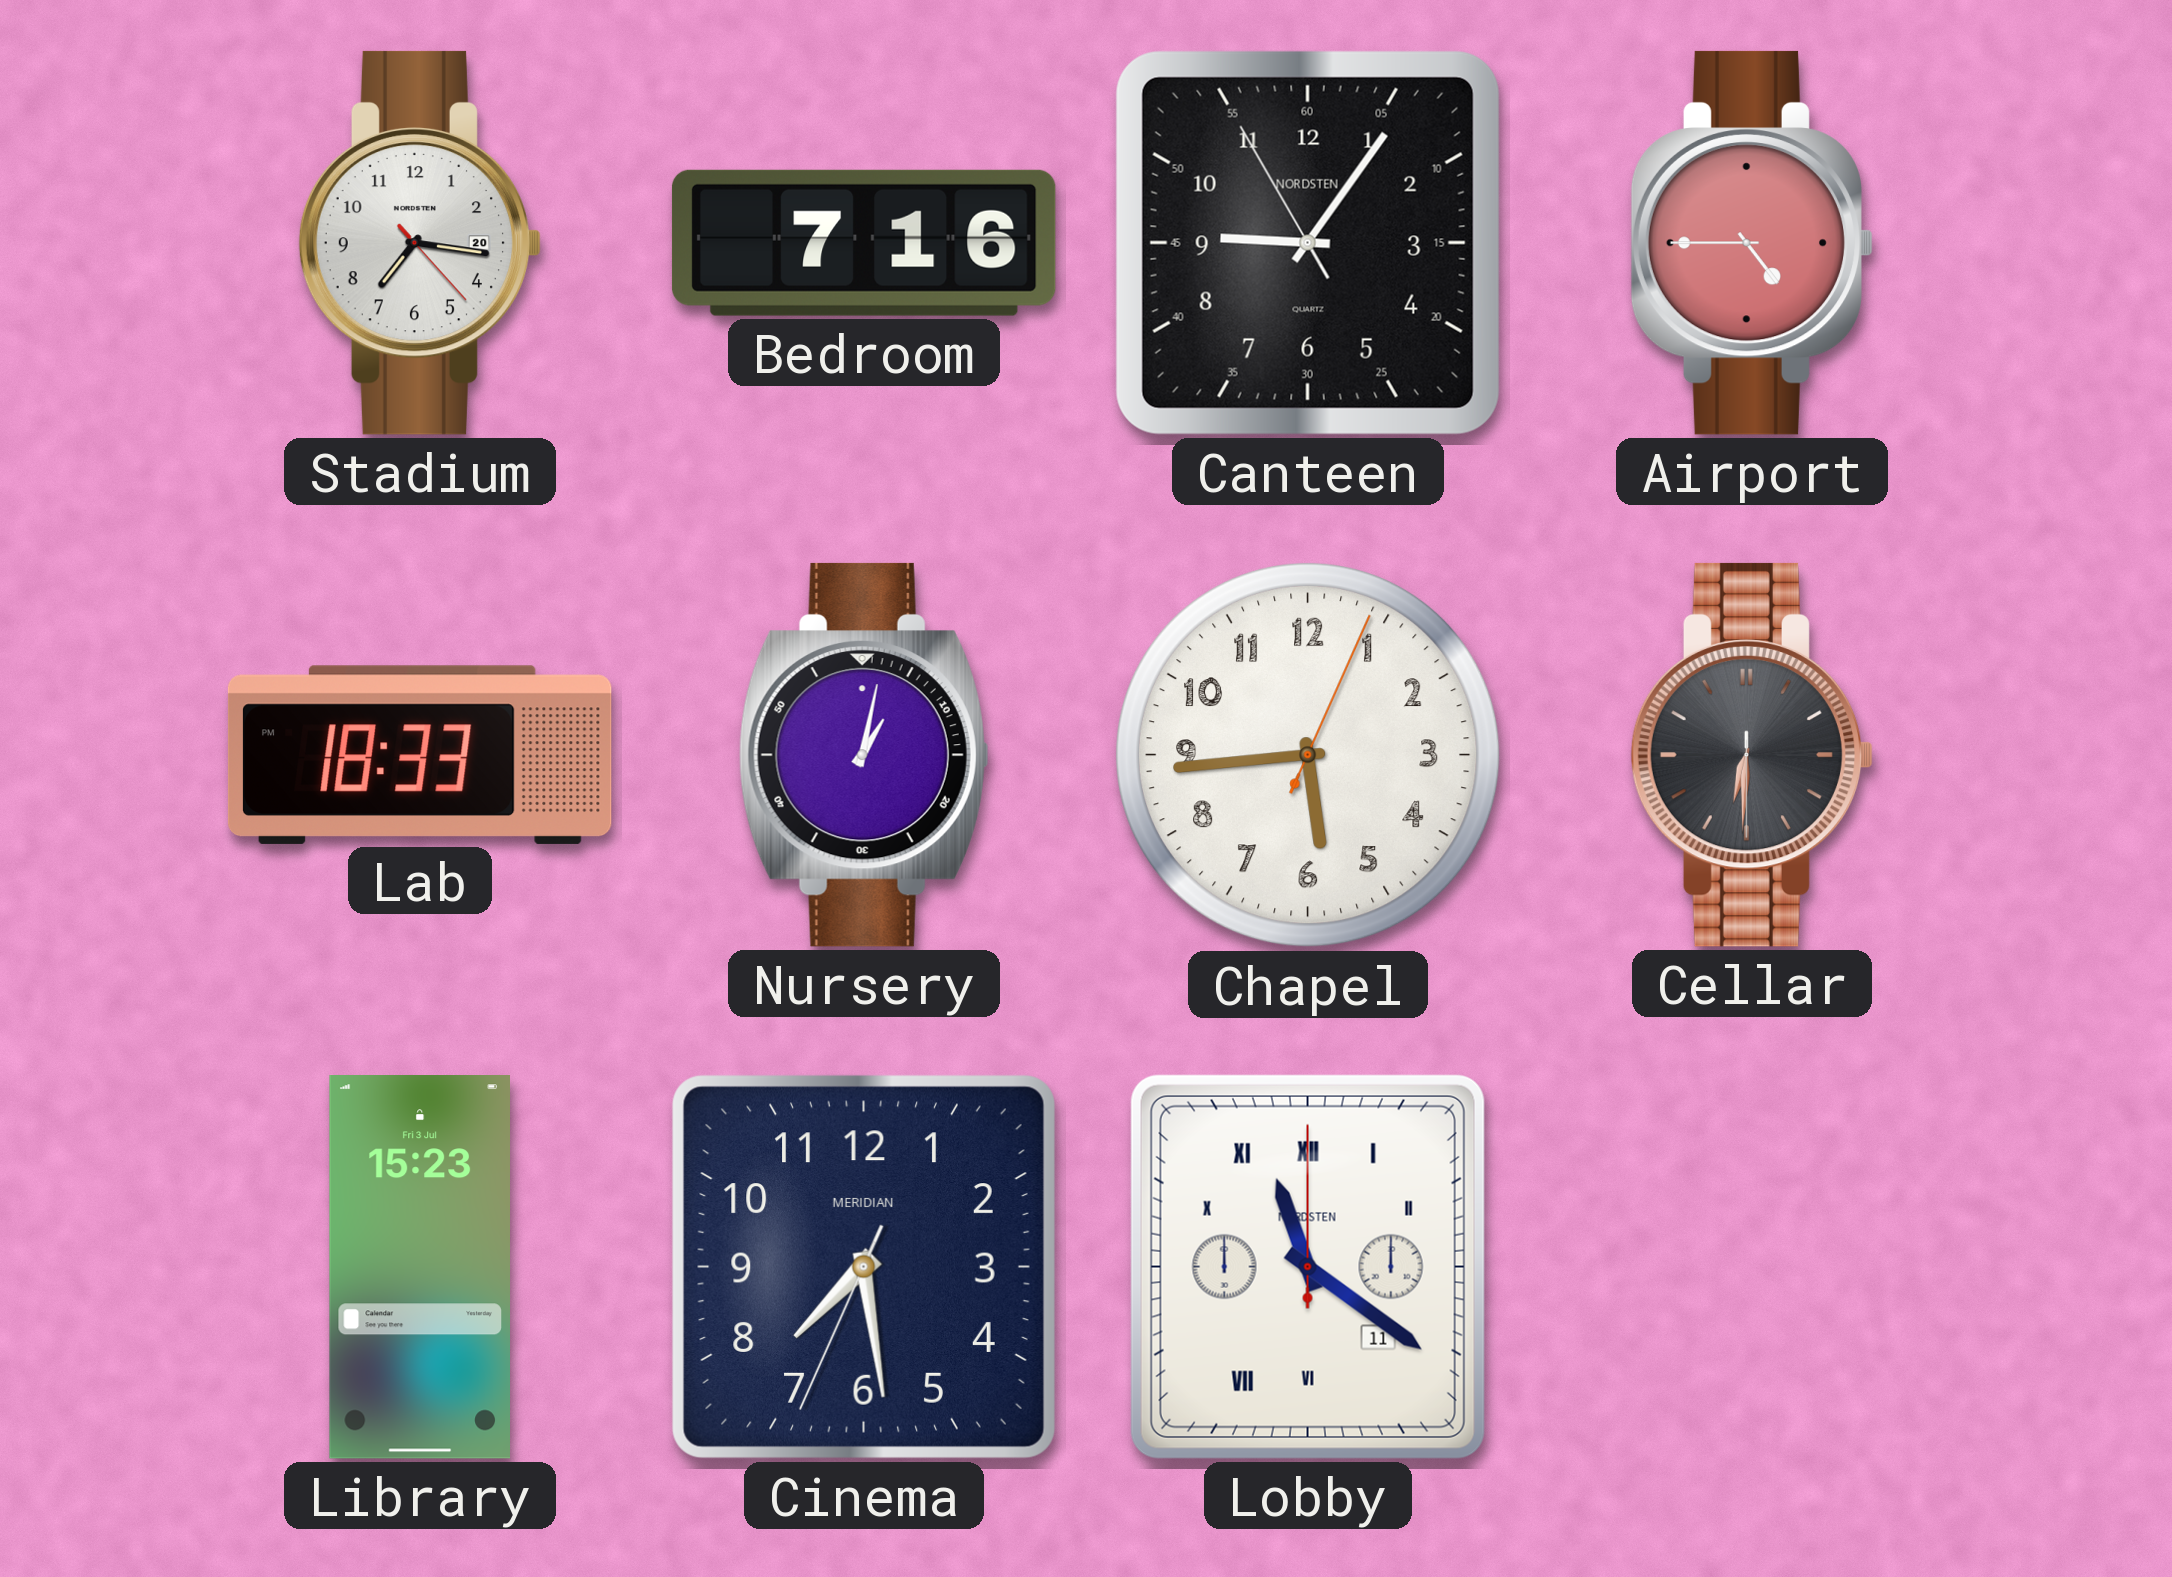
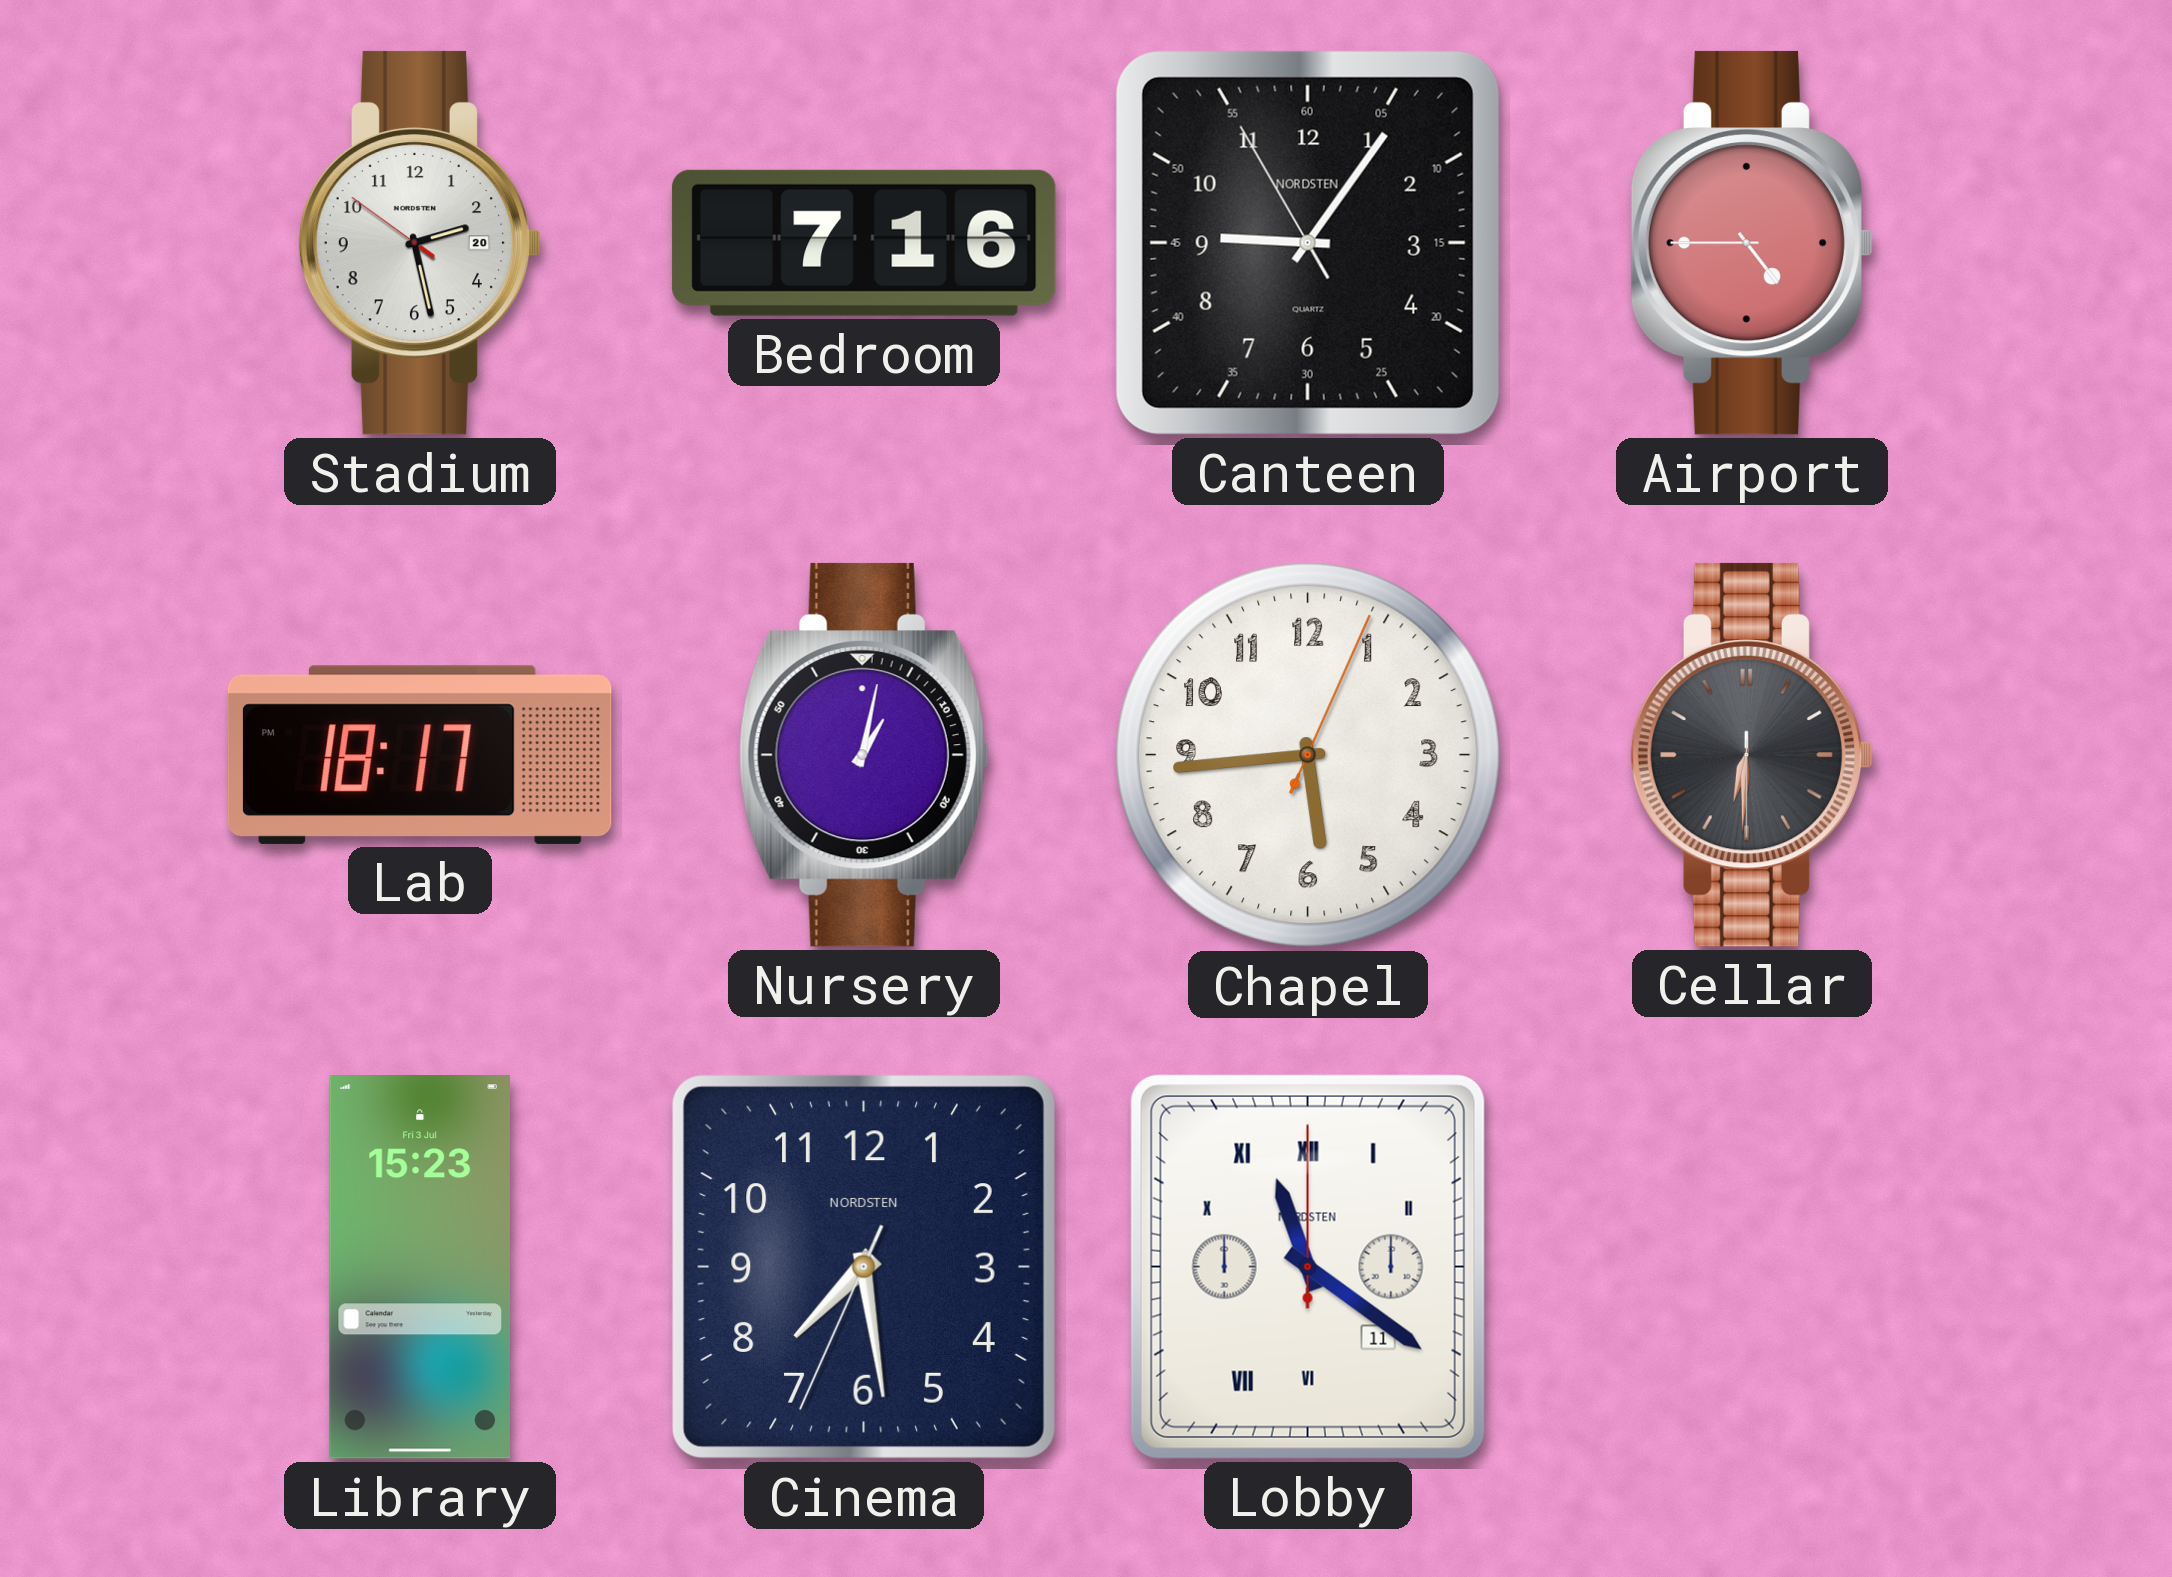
Stadium: 7:16 -> 2:27 (420, 243)
Lab: 18:33 -> 18:17 (420, 755)
Cinema brand: MERIDIAN -> NORDSTEN (864, 1267)
